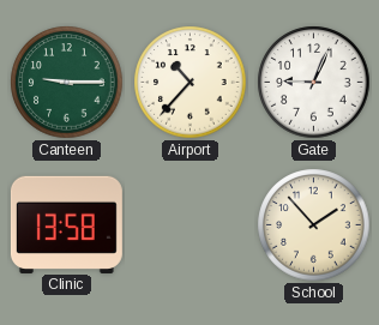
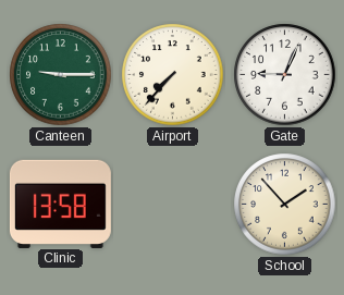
Airport: 10:37 -> 7:37 (173, 75)
